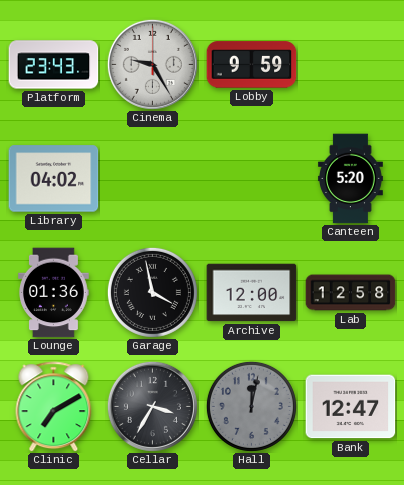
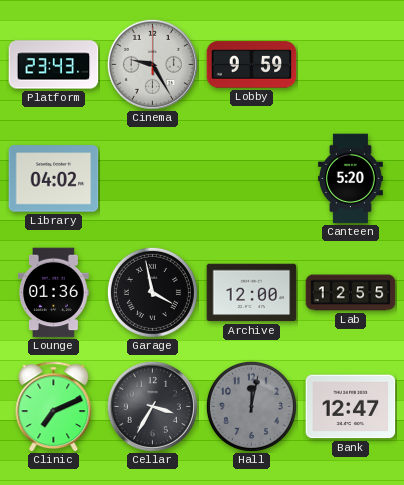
Lab: 12:58 -> 12:55 (351, 293)
Clinic: 7:10 -> 7:11 (54, 407)
